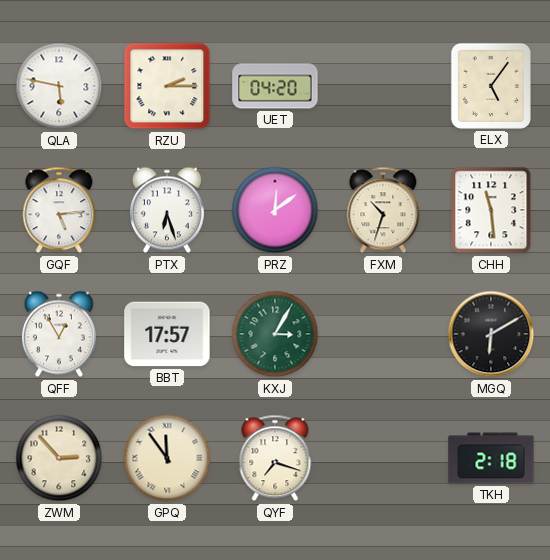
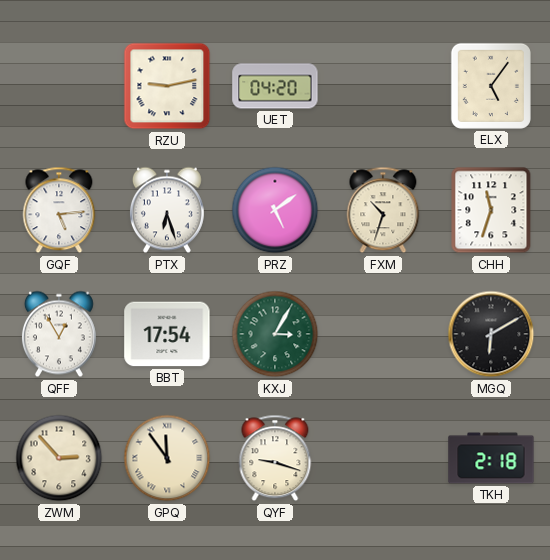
QLA: 5:47 -> none (59, 86)
RZU: 2:15 -> 9:13 (167, 86)
PRZ: 12:09 -> 5:09 (275, 210)
CHH: 11:29 -> 11:33 (491, 210)
BBT: 17:57 -> 17:54 (167, 334)
QYF: 7:18 -> 9:18 (275, 458)
